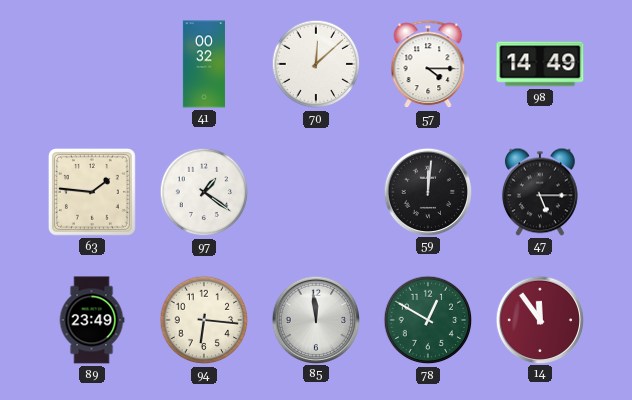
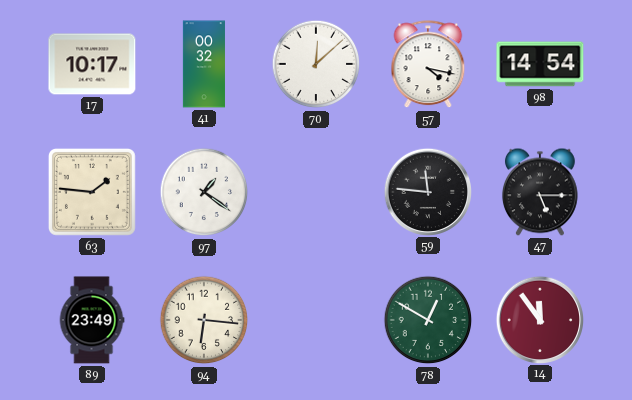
17: none -> 10:17 (92, 64)
57: 4:15 -> 4:17 (428, 65)
98: 14:49 -> 14:54 (540, 64)
59: 12:01 -> 11:46 (427, 191)
85: 11:59 -> none (315, 319)
